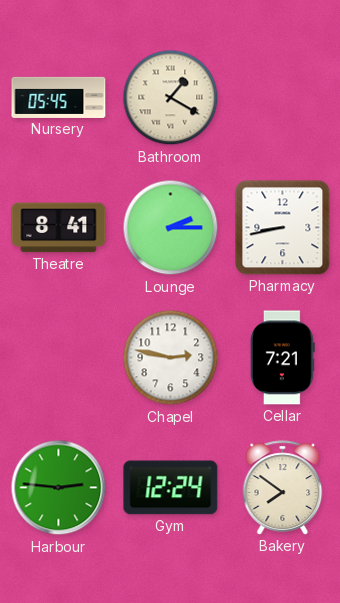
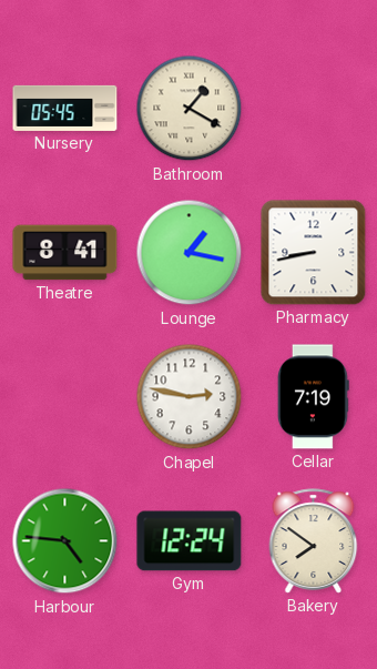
Lounge: 2:15 -> 1:17 (190, 253)
Cellar: 7:21 -> 7:19 (313, 397)
Harbour: 2:46 -> 4:46 (65, 541)
